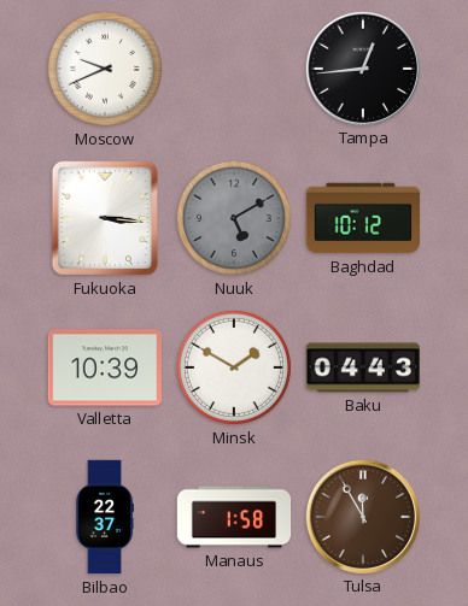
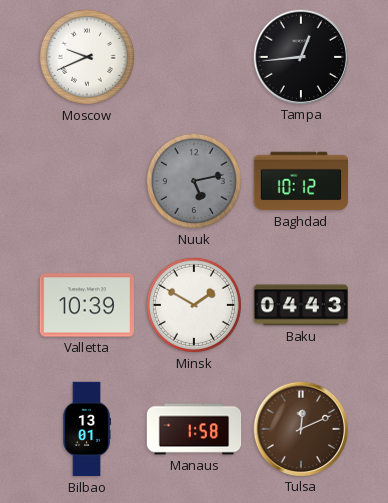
Fukuoka: 3:16 -> none (105, 218)
Nuuk: 5:10 -> 5:13 (194, 181)
Bilbao: 22:37 -> 13:01 (87, 429)
Tulsa: 11:55 -> 12:11 (300, 428)
